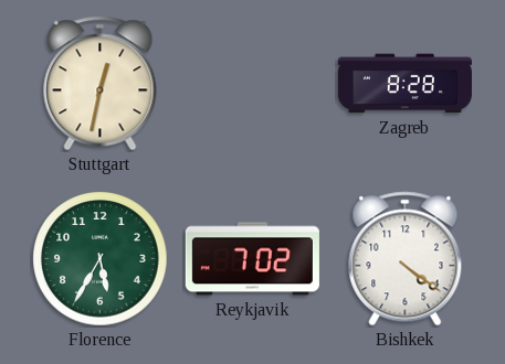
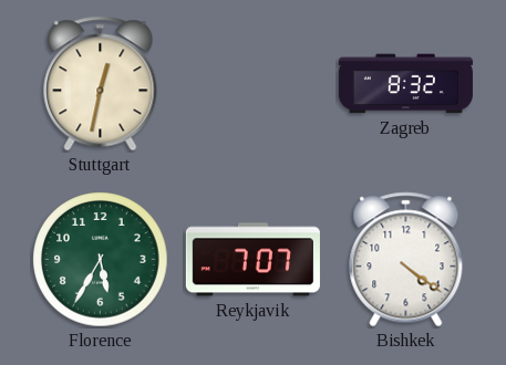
Zagreb: 8:28 -> 8:32 (405, 84)
Reykjavik: 7:02 -> 7:07 (252, 260)
